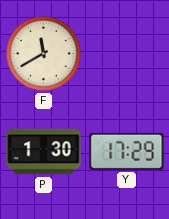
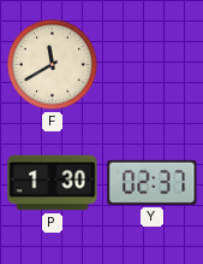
Y: 17:29 -> 02:37 (153, 182)
